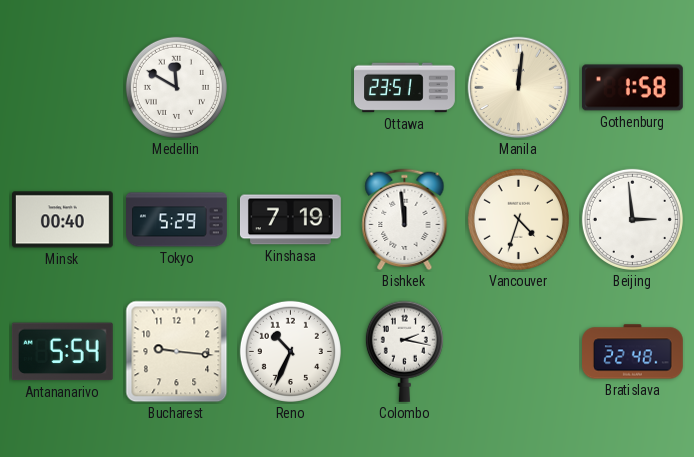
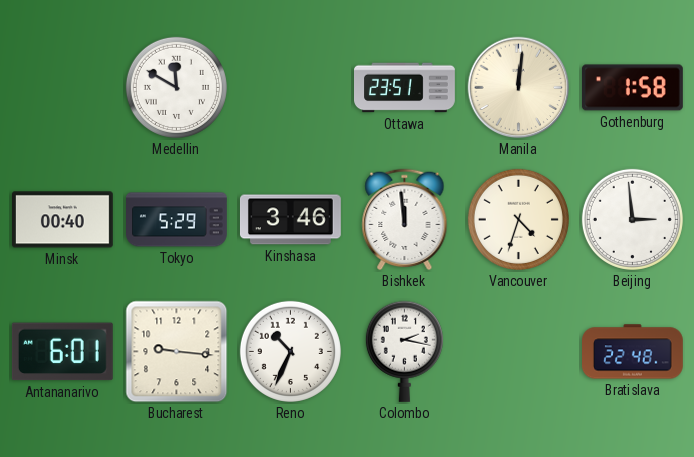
Kinshasa: 7:19 -> 3:46 (290, 220)
Antananarivo: 5:54 -> 6:01 (62, 352)
